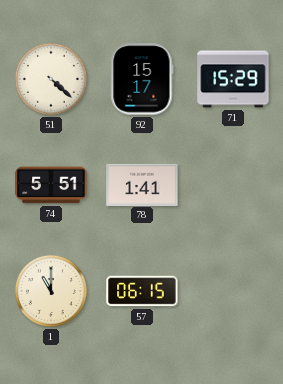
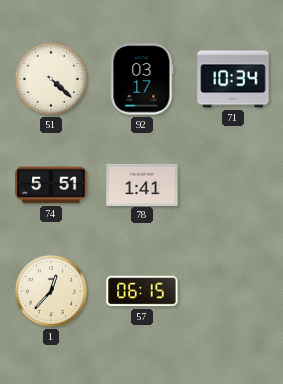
92: 15:17 -> 03:17 (142, 79)
71: 15:29 -> 10:34 (233, 79)
1: 11:00 -> 12:37 (51, 291)
